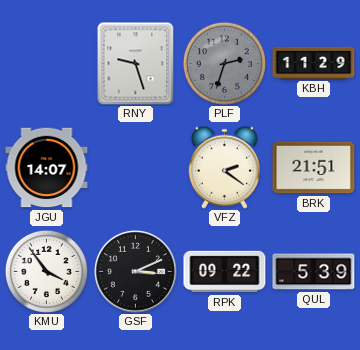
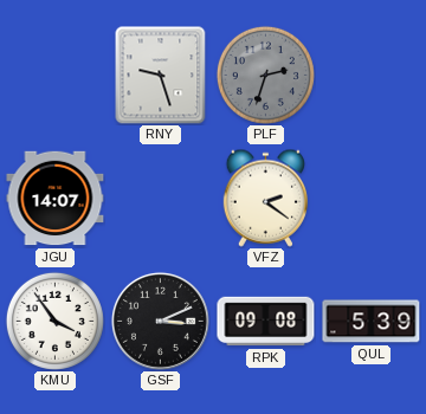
KBH: 11:29 -> none (314, 63)
BRK: 21:51 -> none (314, 168)
RPK: 09:22 -> 09:08 (266, 322)
